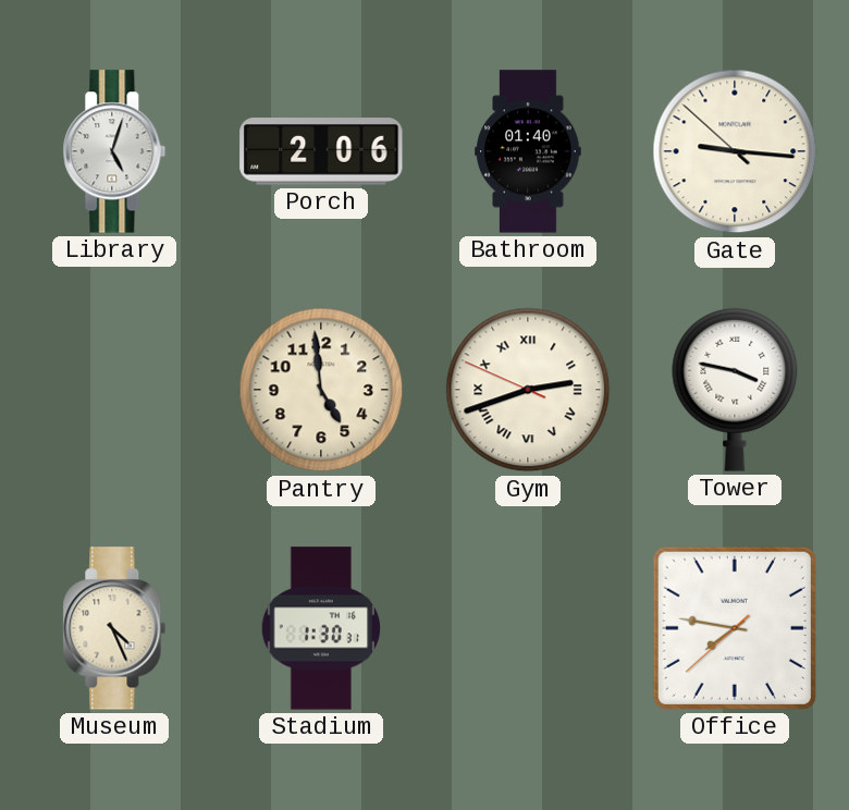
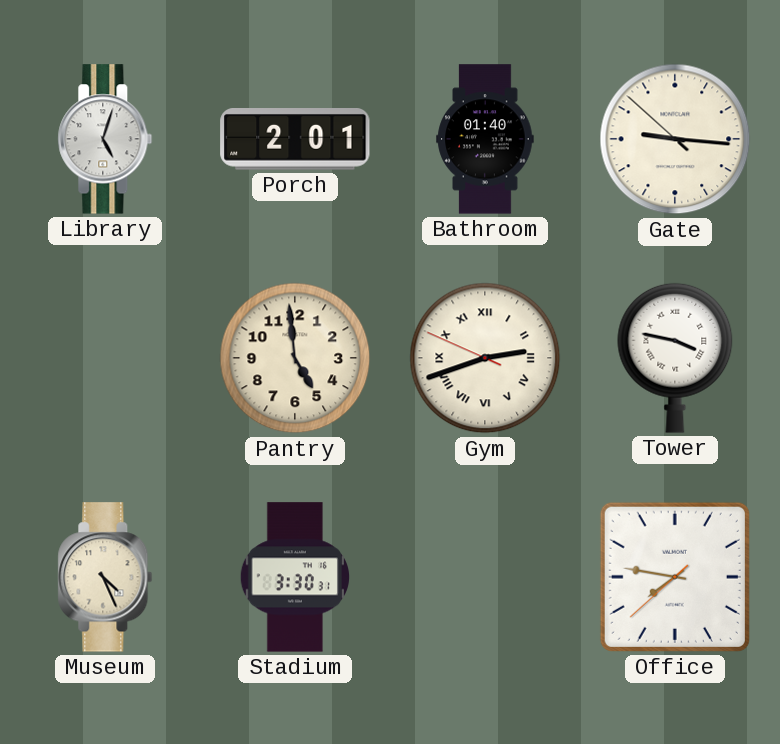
Porch: 2:06 -> 2:01 (295, 140)
Stadium: 1:30 -> 3:30 (294, 577)
